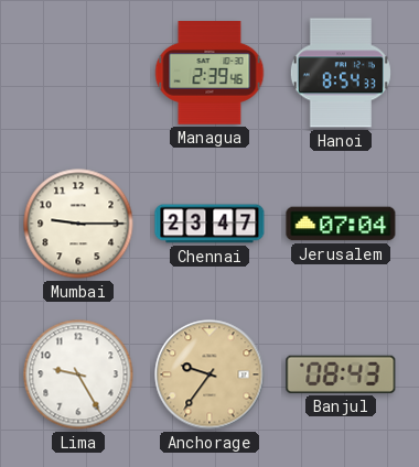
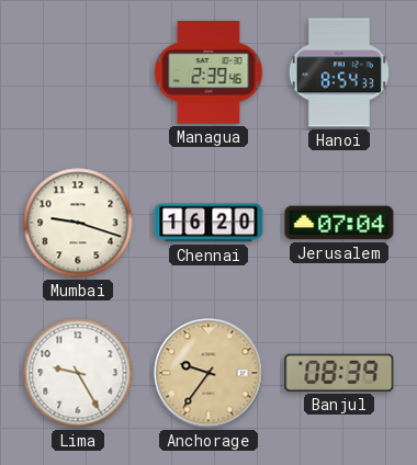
Mumbai: 9:15 -> 9:18 (78, 223)
Chennai: 23:47 -> 16:20 (208, 223)
Banjul: 08:43 -> 08:39 (339, 373)
